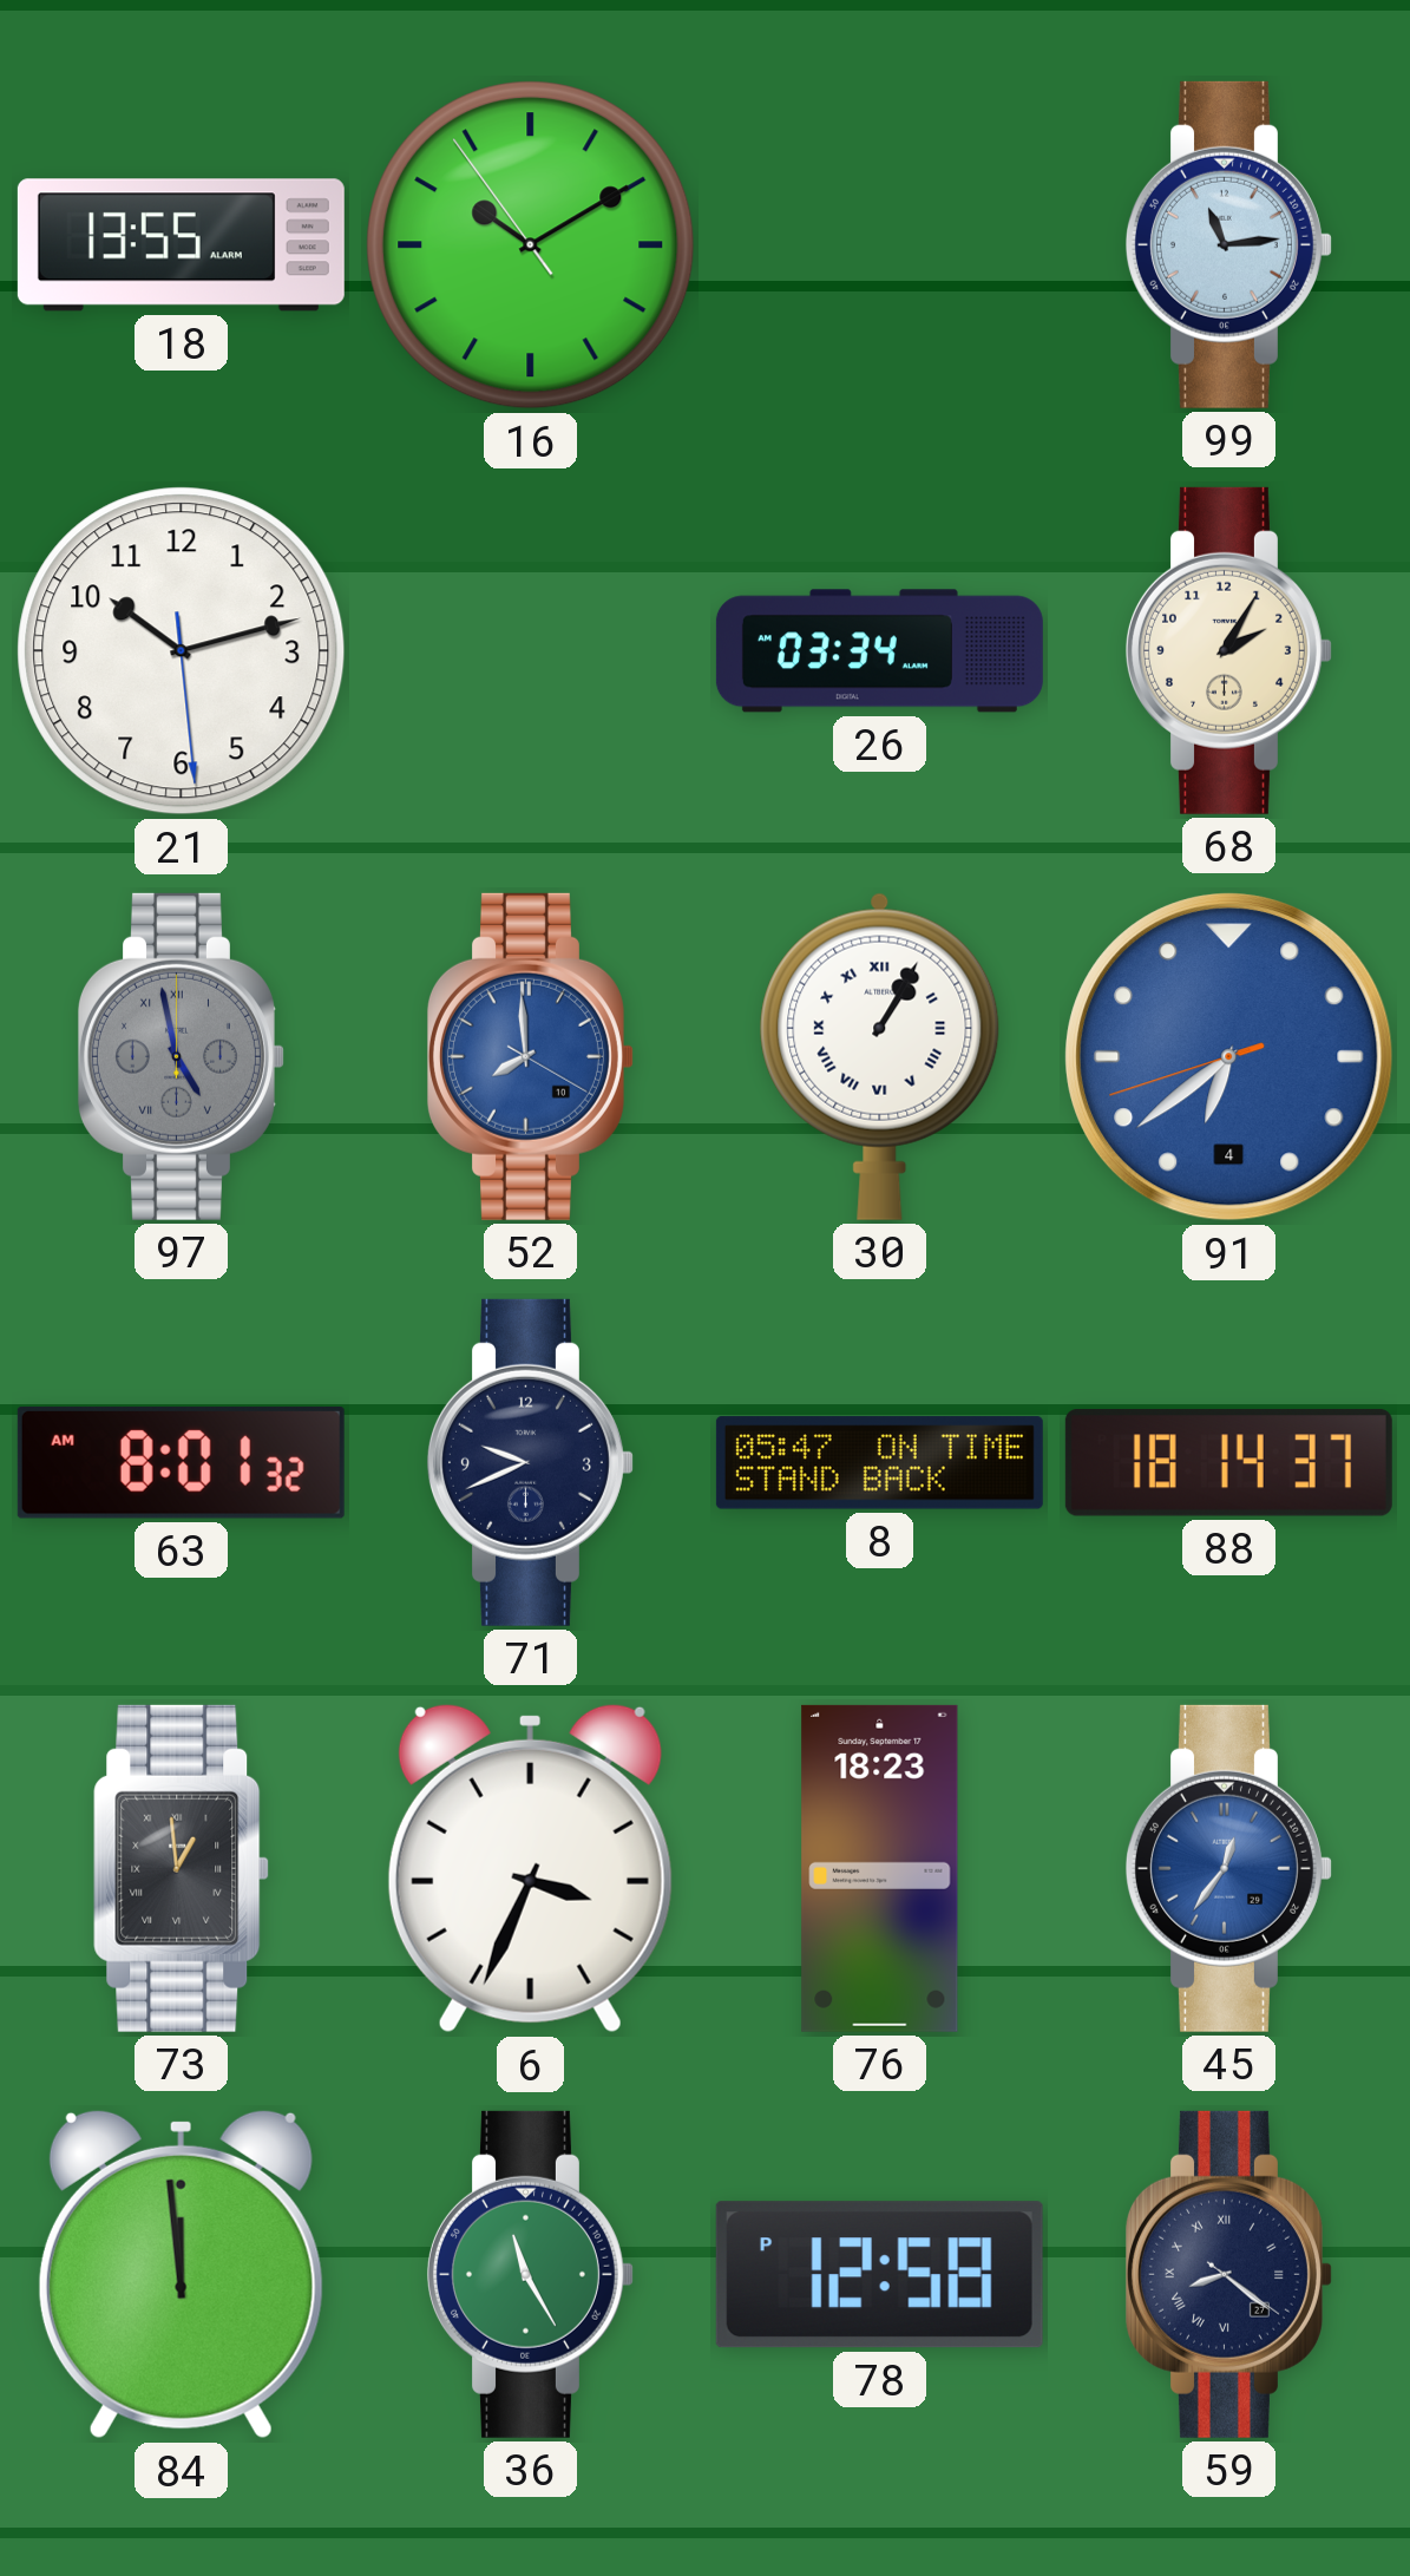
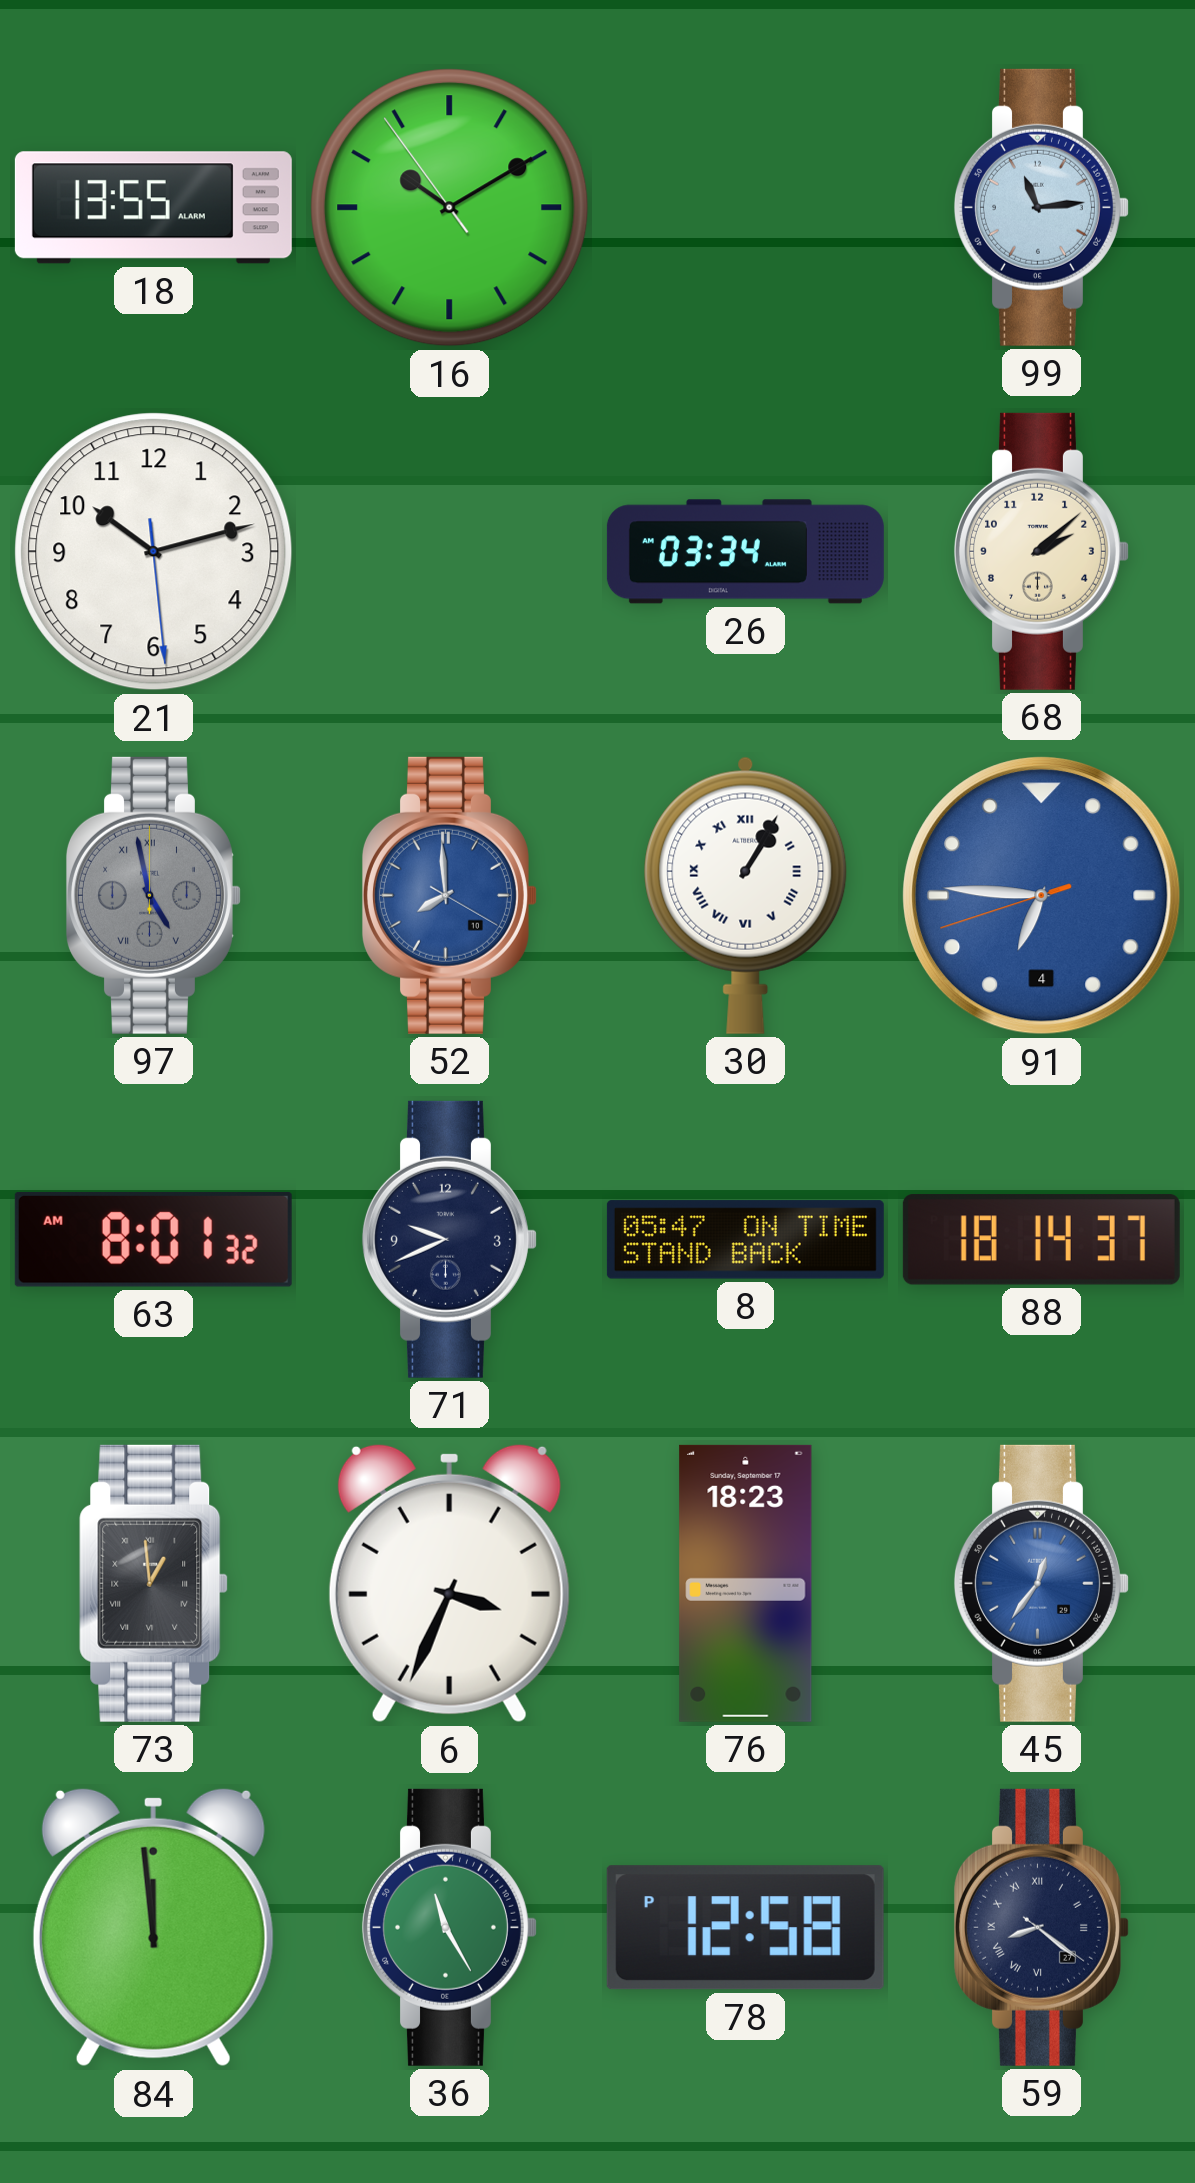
68: 2:05 -> 2:08 (1041, 551)
91: 6:38 -> 6:45 (1042, 896)
